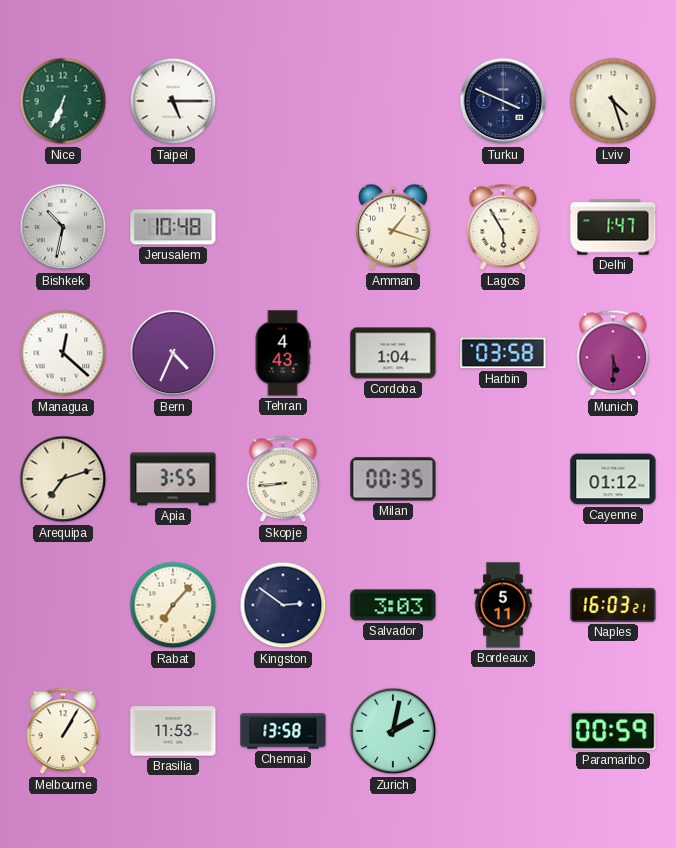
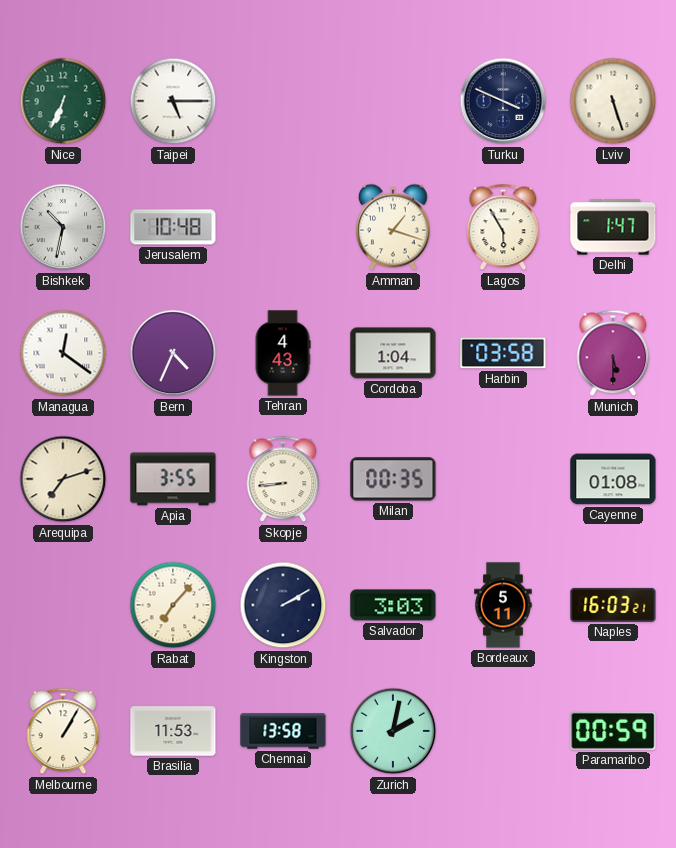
Lviv: 4:27 -> 5:27 (613, 101)
Managua: 12:22 -> 12:21 (63, 353)
Cayenne: 01:12 -> 01:08 (613, 479)
Kingston: 2:51 -> 2:10 (283, 605)
